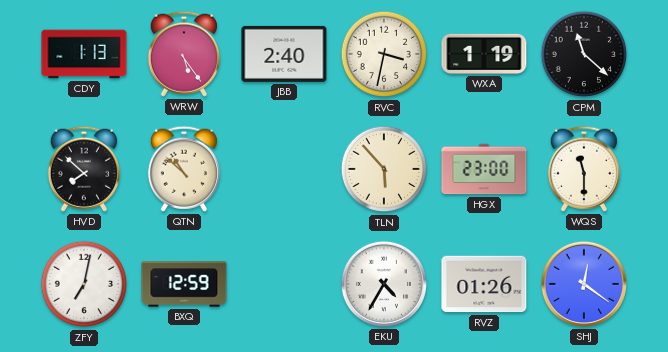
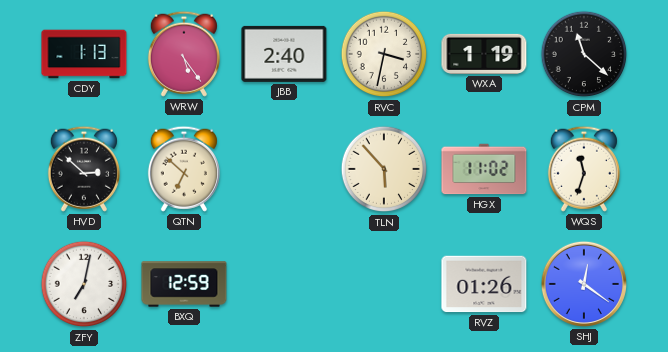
HVD: 7:52 -> 2:52 (84, 169)
QTN: 10:52 -> 6:52 (184, 169)
HGX: 23:00 -> 11:02 (484, 169)
WQS: 11:30 -> 11:33 (584, 169)
EKU: 4:35 -> none (384, 284)
